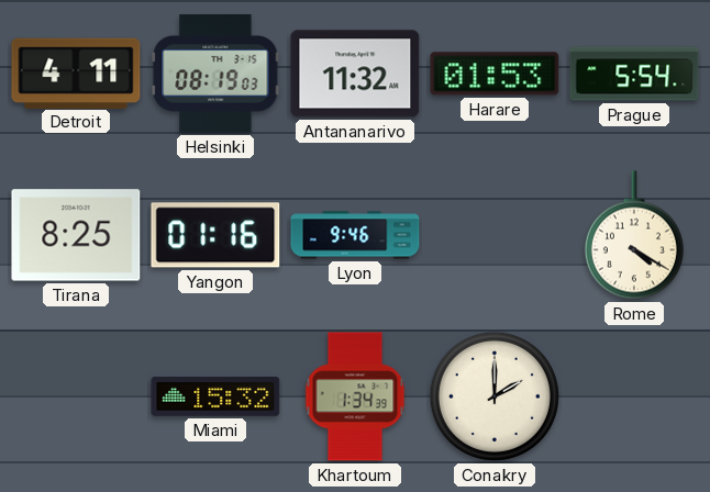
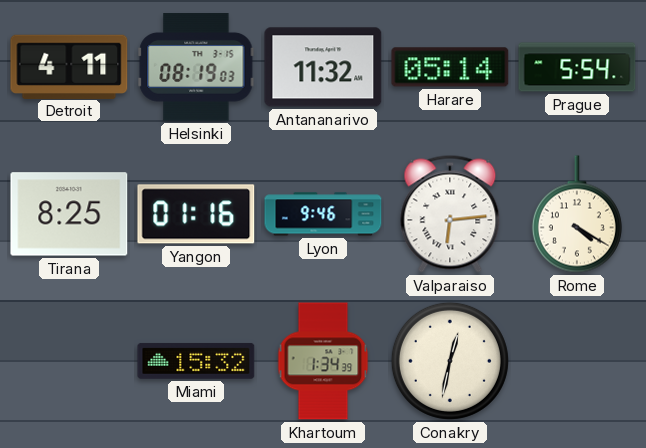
Harare: 01:53 -> 05:14 (450, 67)
Valparaiso: none -> 6:14 (450, 214)
Conakry: 2:00 -> 12:32 (450, 361)
